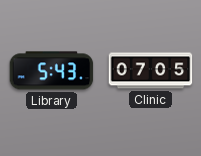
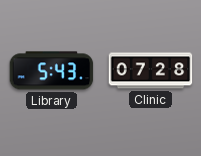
Clinic: 07:05 -> 07:28 (151, 71)
